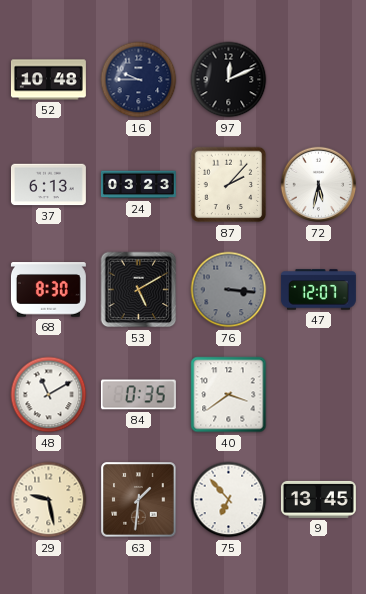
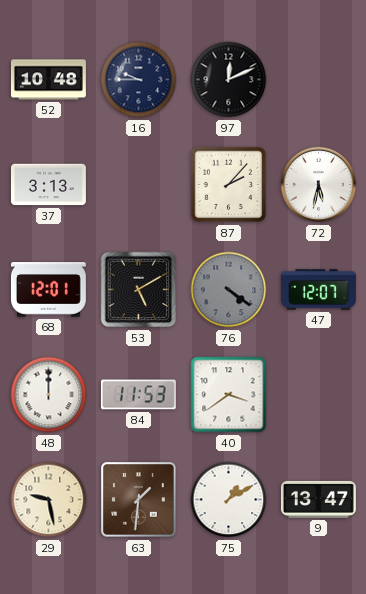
37: 6:13 -> 3:13 (48, 185)
24: 03:23 -> none (138, 185)
68: 8:30 -> 12:01 (48, 290)
76: 3:16 -> 4:21 (229, 290)
48: 11:10 -> 12:00 (49, 395)
84: 0:35 -> 11:53 (138, 395)
75: 6:53 -> 1:10 (229, 500)
9: 13:45 -> 13:47 (318, 499)
